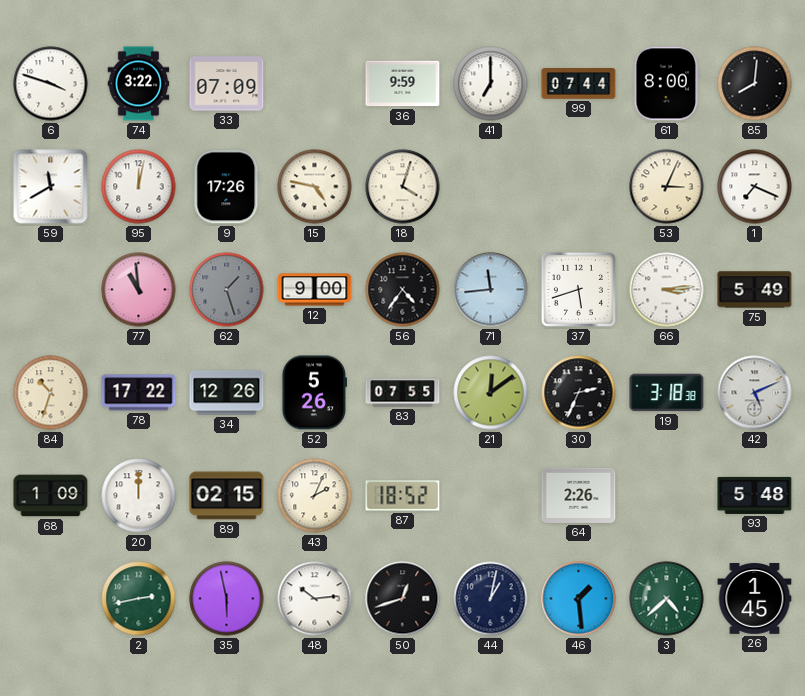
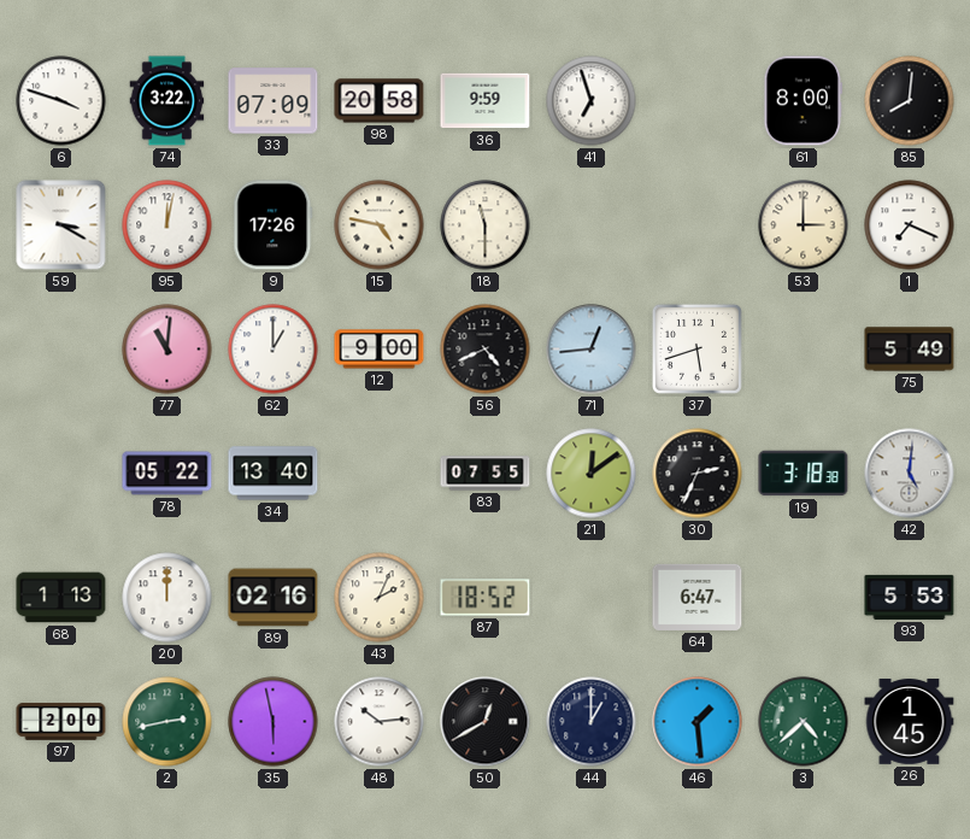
98: none -> 20:58 (380, 101)
41: 7:00 -> 6:57 (592, 101)
99: 07:44 -> none (579, 84)
59: 11:40 -> 3:20 (61, 225)
18: 4:03 -> 11:30 (486, 225)
53: 3:04 -> 3:00 (804, 225)
77: 10:59 -> 11:01 (167, 350)
62: 1:27 -> 1:00 (274, 350)
62 dial: grey -> white (274, 350)
56: 4:36 -> 4:41 (486, 350)
71: 11:44 -> 12:44 (592, 350)
66: 3:14 -> none (667, 290)
84: 10:33 -> none (51, 393)
78: 17:22 -> 05:22 (167, 474)
34: 12:26 -> 13:40 (274, 474)
52: 5:26 -> none (314, 393)
42: 5:11 -> 5:01 (910, 474)
68: 1:09 -> 1:13 (61, 598)
89: 02:15 -> 02:16 (274, 598)
64: 2:26 -> 6:47 (698, 597)
93: 5:48 -> 5:53 (910, 597)
97: none -> 2:00 (61, 722)
50: 12:42 -> 12:40 (486, 722)
44: 1:02 -> 1:00 (592, 722)
